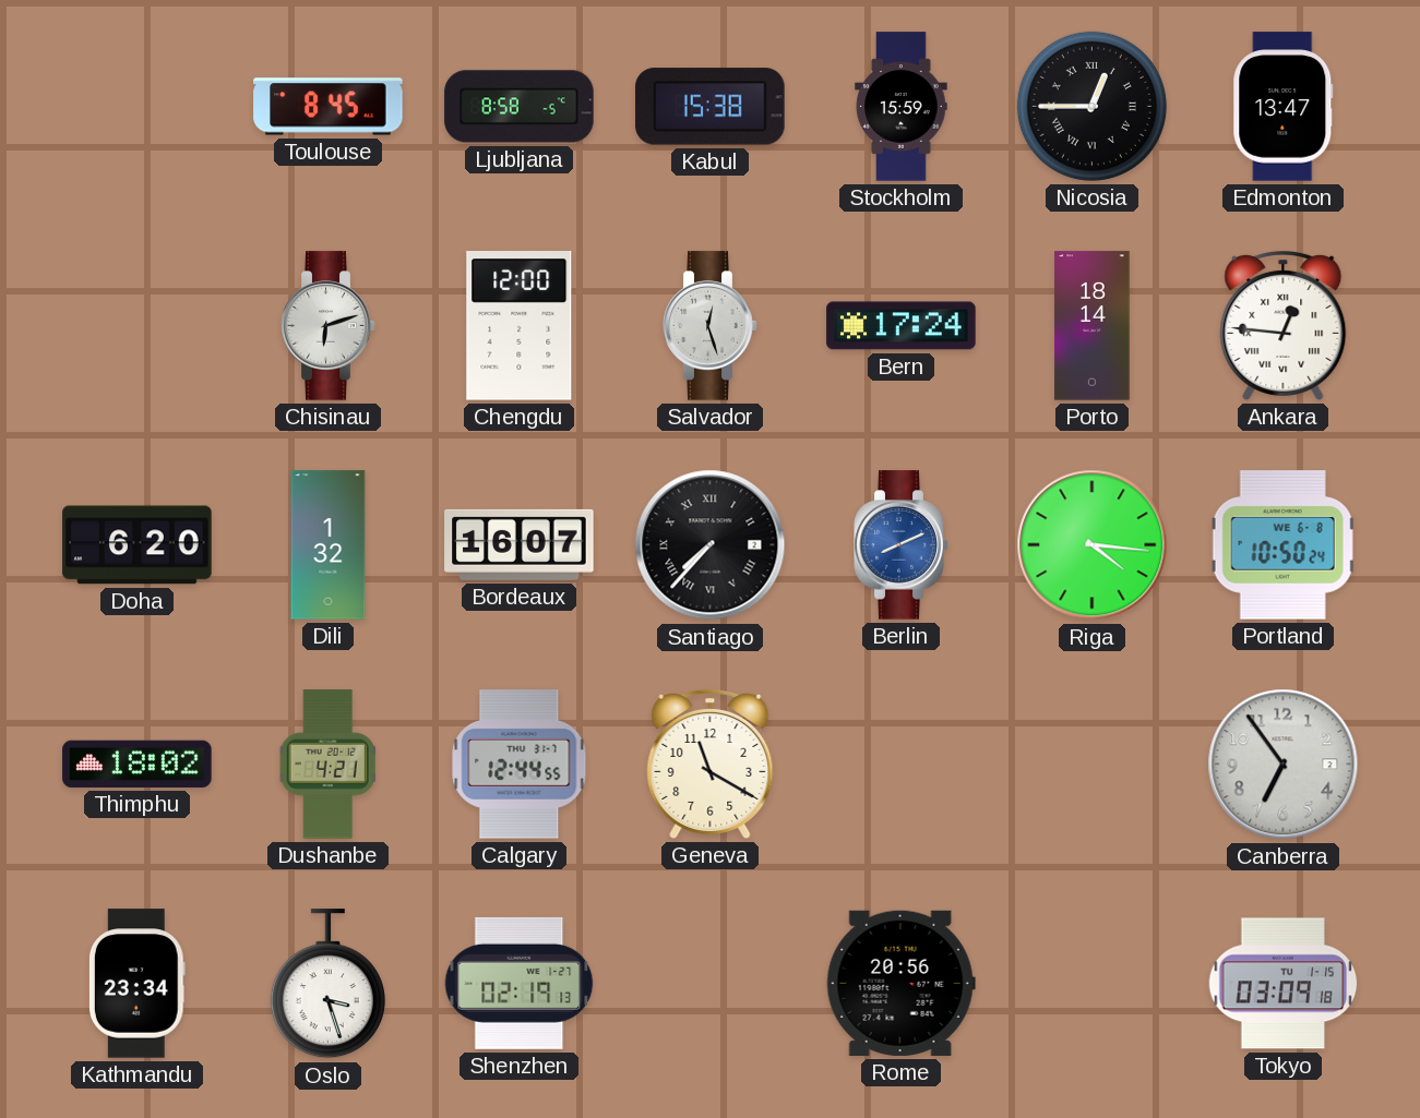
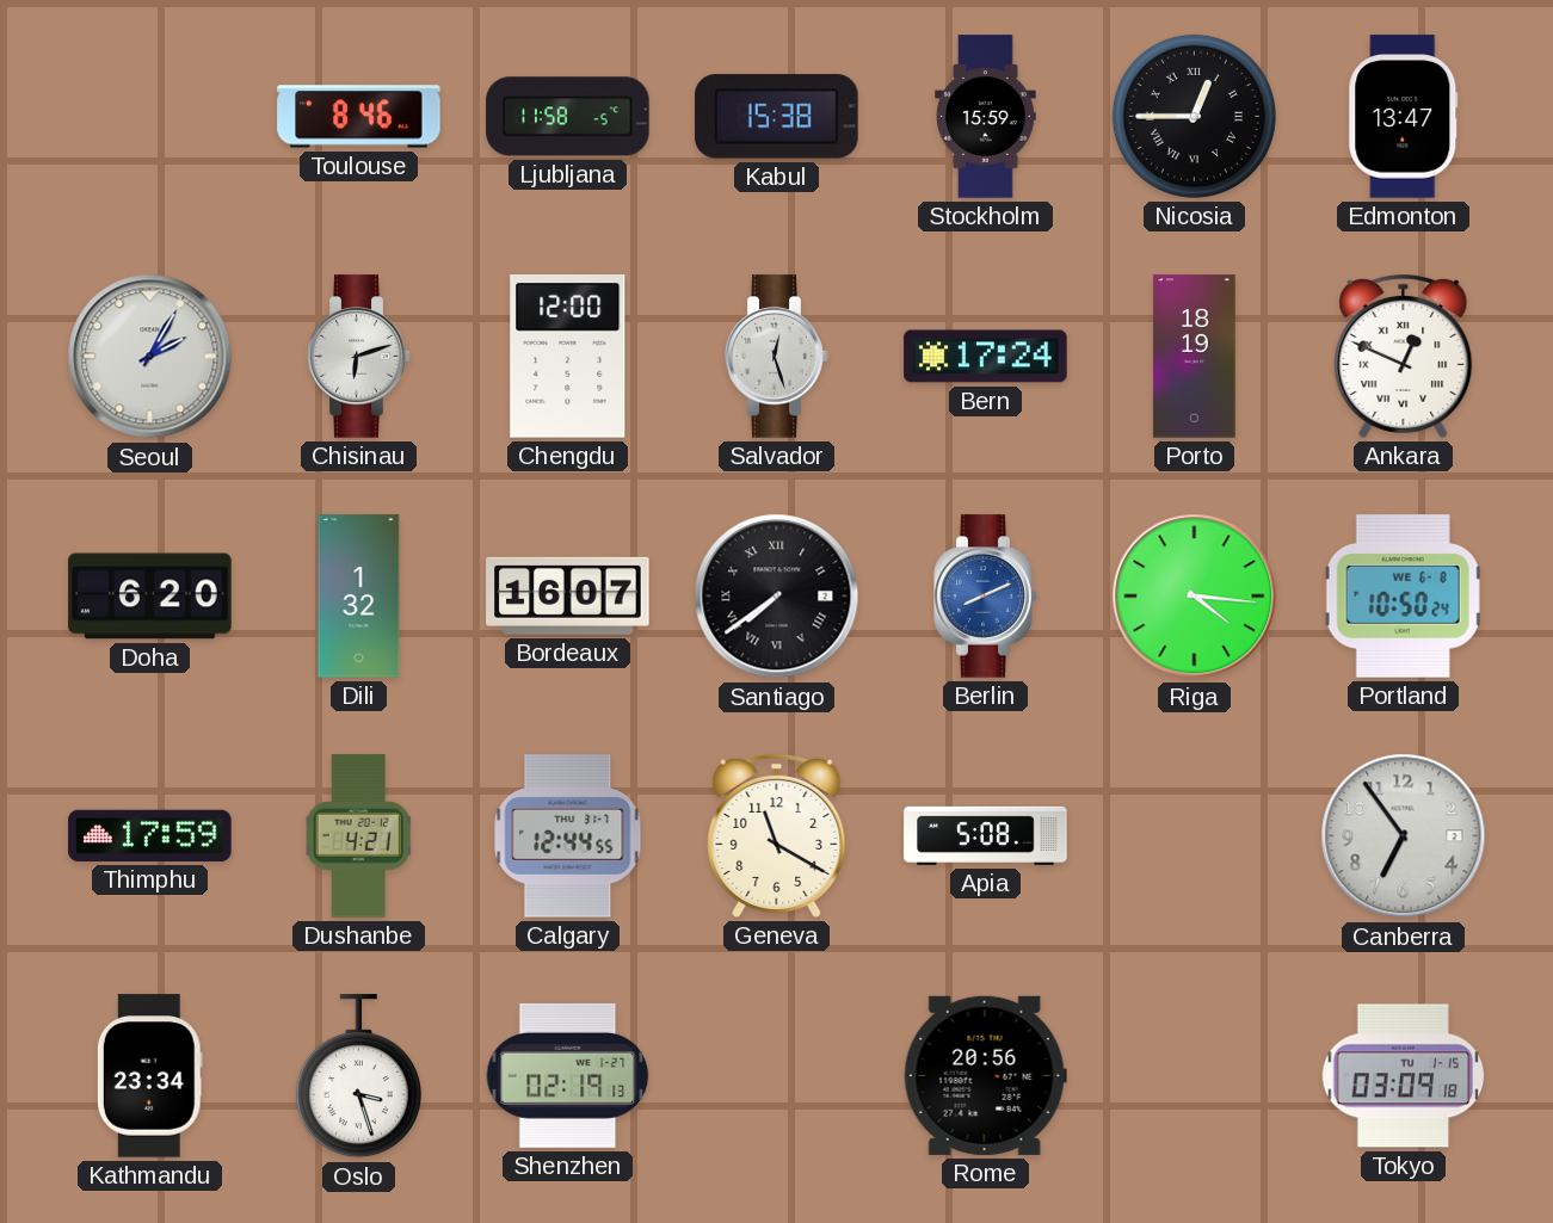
Toulouse: 8:45 -> 8:46 (359, 117)
Ljubljana: 8:58 -> 11:58 (568, 117)
Seoul: none -> 2:05 (150, 357)
Porto: 18:14 -> 18:19 (1195, 357)
Ankara: 12:46 -> 12:49 (1404, 356)
Santiago: 7:37 -> 7:39 (777, 597)
Thimphu: 18:02 -> 17:59 (150, 835)
Apia: none -> 5:08 (986, 835)
